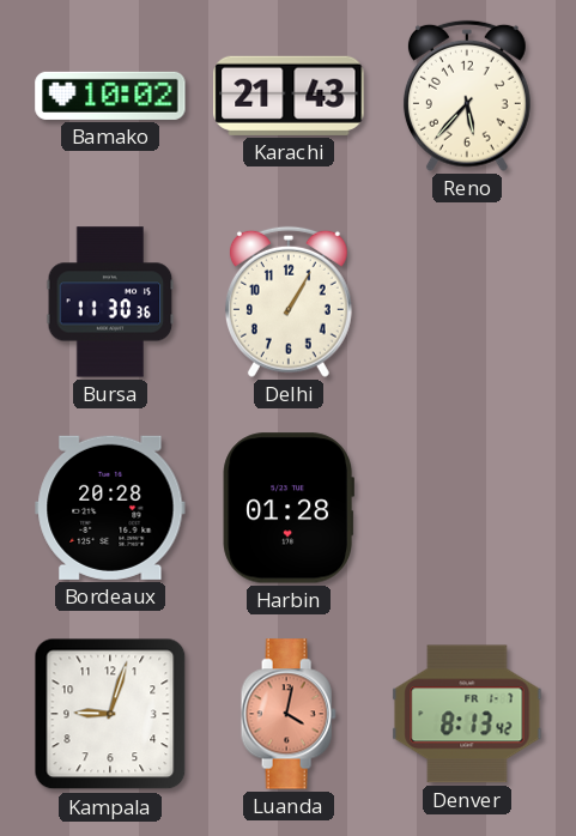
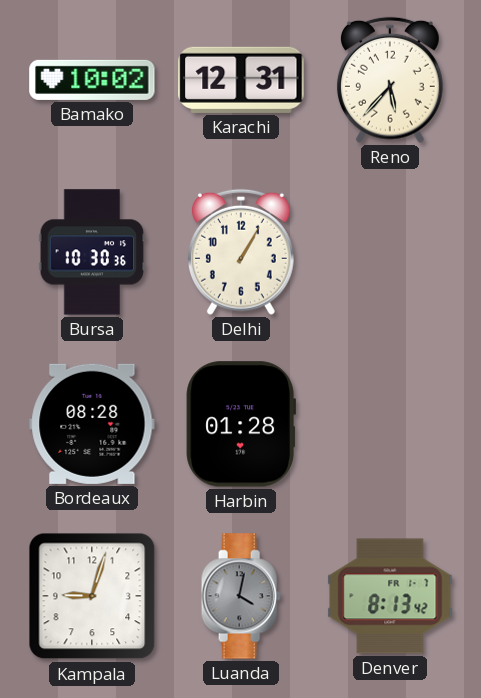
Karachi: 21:43 -> 12:31 (241, 80)
Bursa: 11:30 -> 10:30 (92, 252)
Bordeaux: 20:28 -> 08:28 (92, 424)
Luanda dial: salmon -> grey (241, 596)
